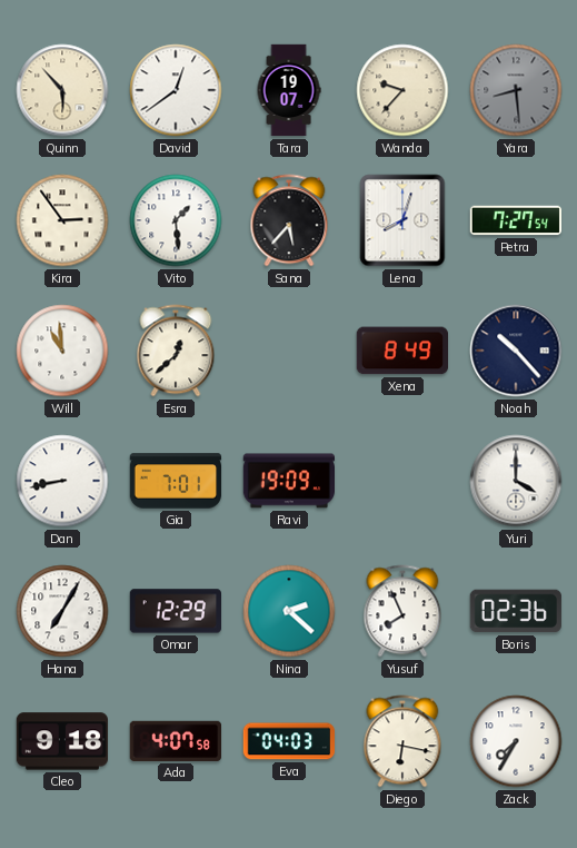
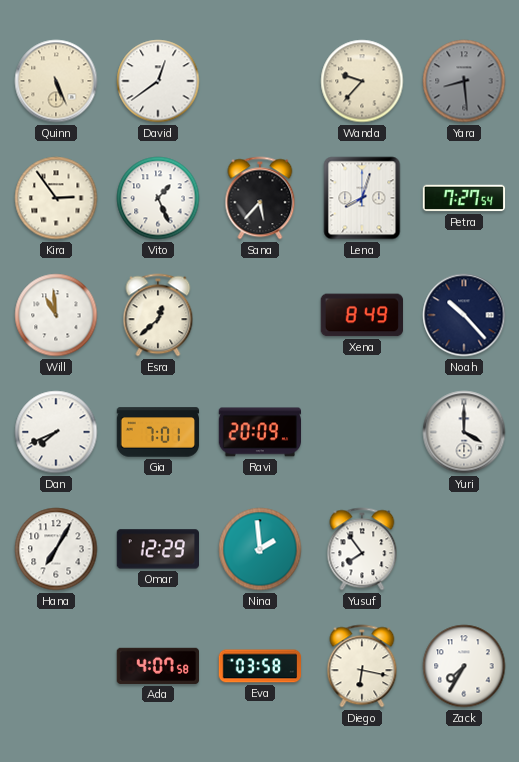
Quinn: 5:53 -> 5:26 (56, 81)
Tara: 19:07 -> none (289, 90)
Vito: 1:29 -> 1:26 (158, 198)
Dan: 8:43 -> 7:41 (56, 432)
Ravi: 19:09 -> 20:09 (259, 432)
Nina: 2:22 -> 1:59 (260, 549)
Yusuf: 7:56 -> 7:54 (362, 549)
Boris: 02:36 -> none (516, 611)
Cleo: 9:18 -> none (61, 741)
Eva: 04:03 -> 03:58 (260, 666)
